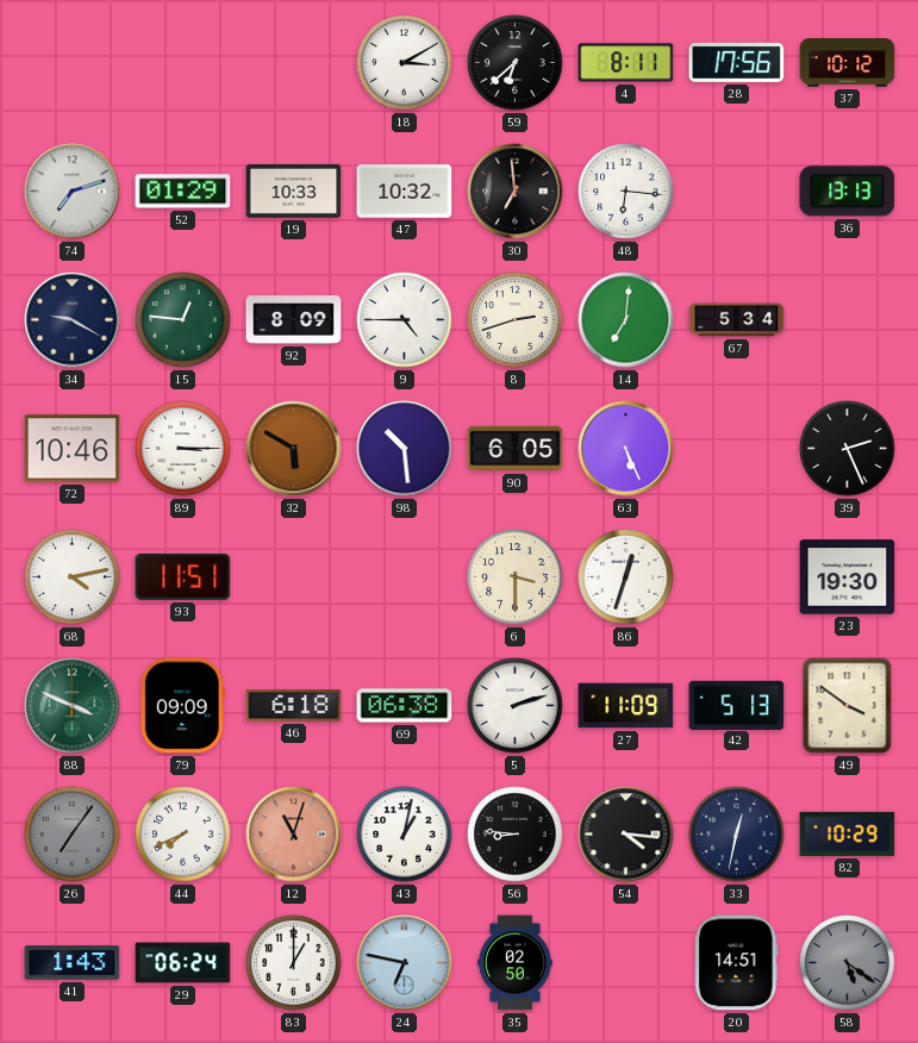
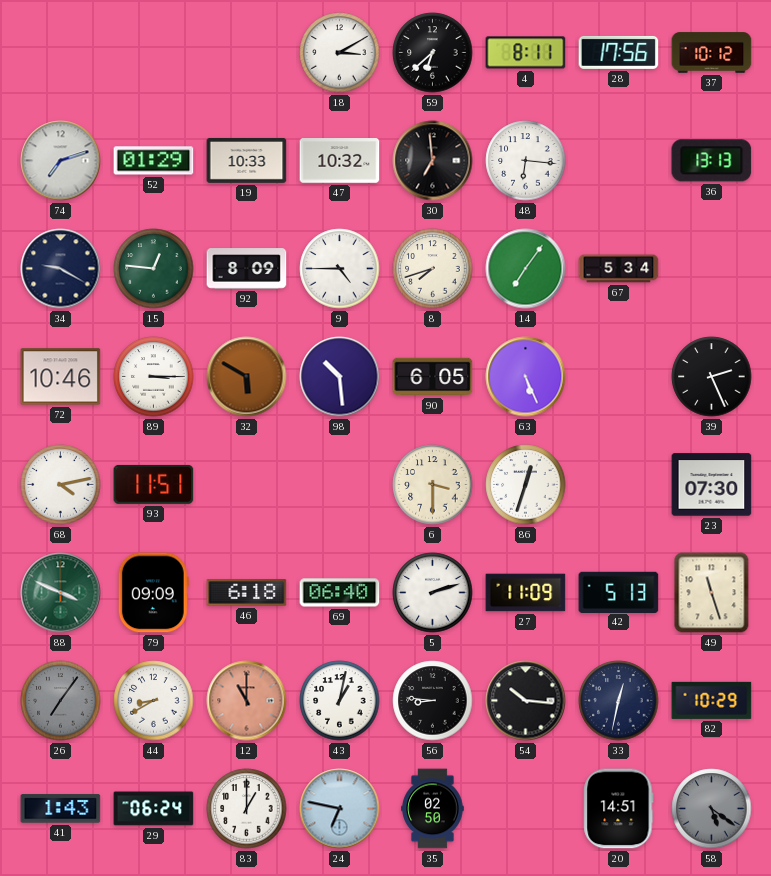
8: 2:42 -> 7:42 (433, 269)
14: 7:01 -> 7:06 (526, 269)
23: 19:30 -> 07:30 (712, 485)
69: 06:38 -> 06:40 (340, 593)
49: 3:51 -> 11:27 (712, 593)
44: 7:41 -> 8:40 (154, 701)
12: 11:03 -> 11:00 (247, 701)
54: 4:16 -> 10:16 (526, 701)
